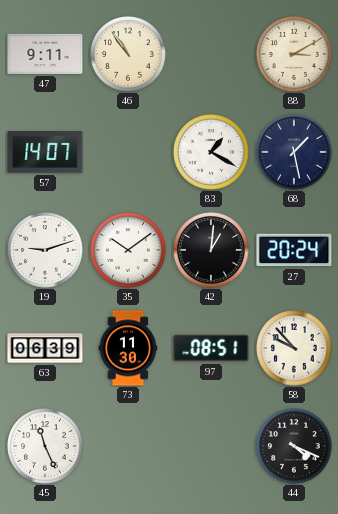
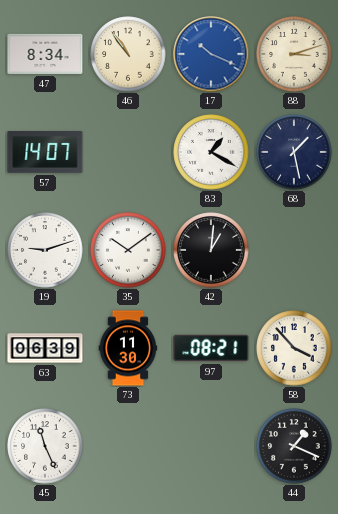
47: 9:11 -> 8:34 (45, 54)
17: none -> 10:19 (211, 54)
88: 3:10 -> 3:12 (294, 54)
27: 20:24 -> none (294, 250)
97: 08:51 -> 08:21 (211, 348)
58: 9:53 -> 3:53 (294, 348)
44: 4:19 -> 1:19 (294, 446)
